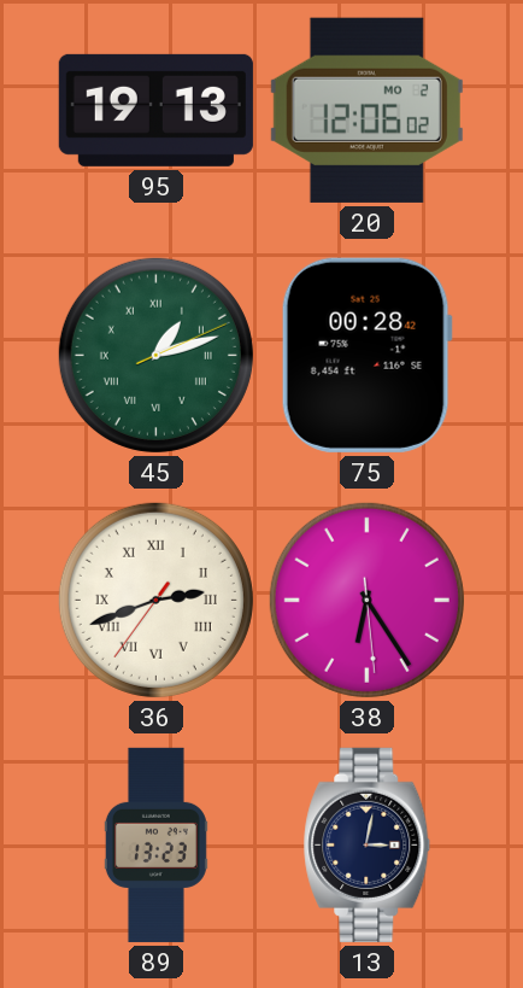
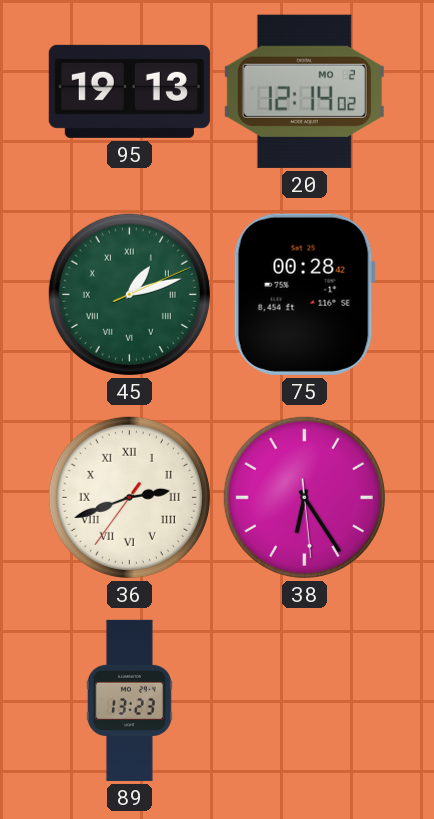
20: 12:06 -> 12:14 (304, 91)
13: 3:02 -> none (368, 844)
